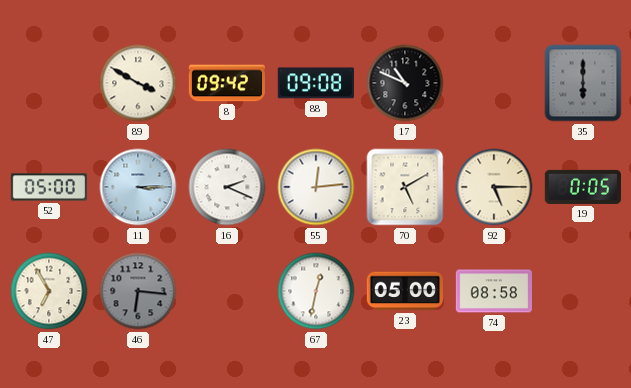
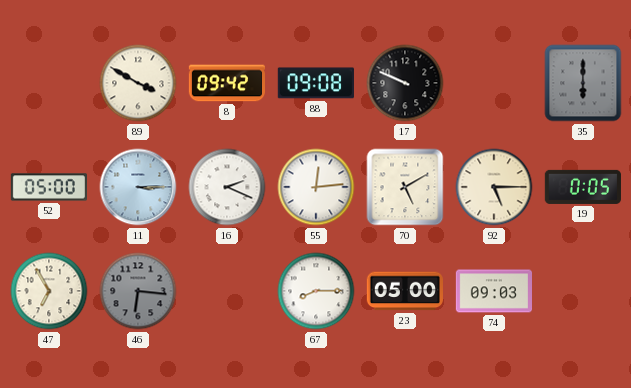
17: 10:49 -> 9:49 (405, 83)
67: 12:32 -> 8:15 (316, 291)
74: 08:58 -> 09:03 (493, 291)
